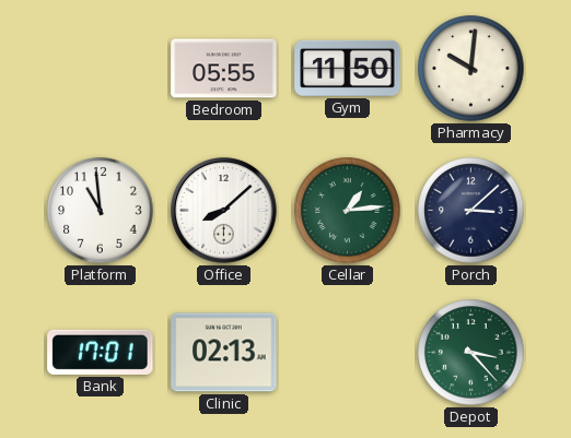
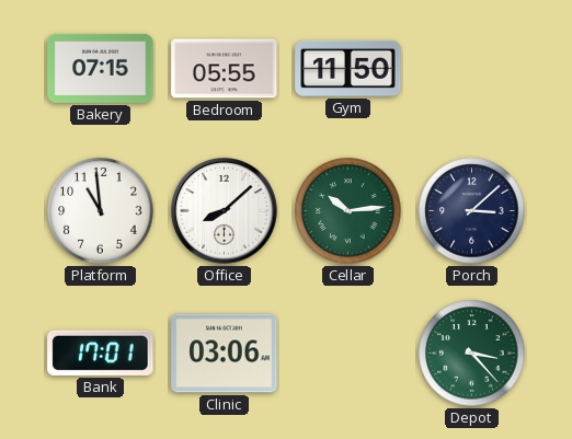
Bakery: none -> 07:15 (101, 68)
Pharmacy: 10:01 -> none (471, 69)
Cellar: 1:14 -> 10:14 (348, 211)
Clinic: 02:13 -> 03:06 (225, 354)
